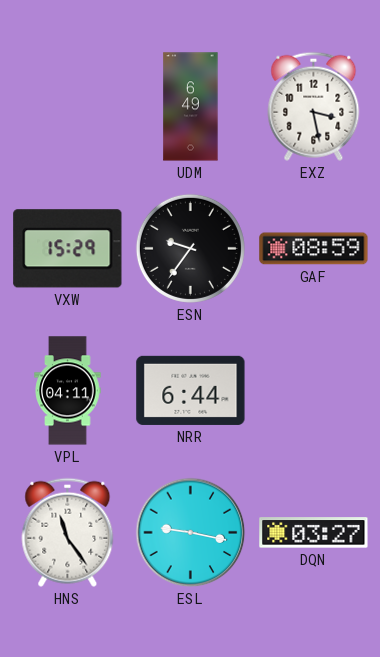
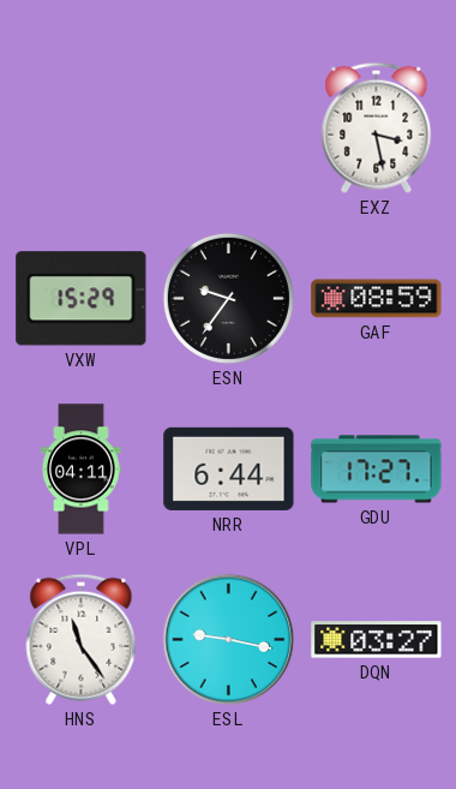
UDM: 6:49 -> none (191, 107)
GDU: none -> 17:27 (377, 470)
